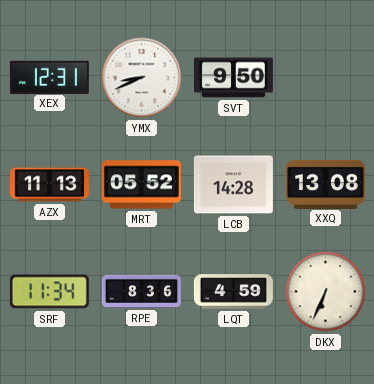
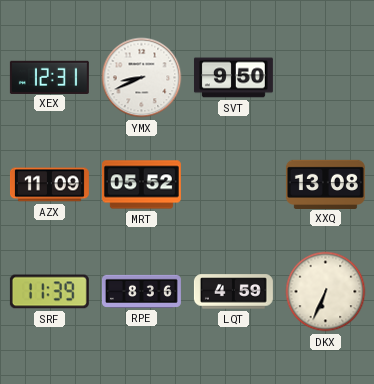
AZX: 11:13 -> 11:09 (49, 185)
LCB: 14:28 -> none (233, 185)
SRF: 11:34 -> 11:39 (49, 292)
